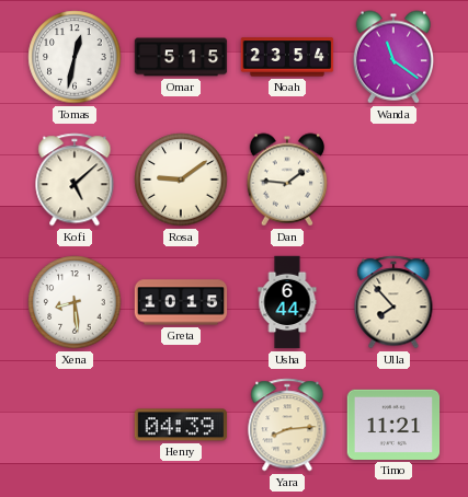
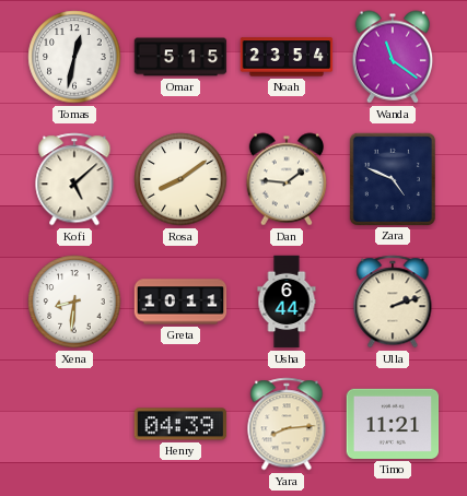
Rosa: 9:09 -> 8:09 (180, 179)
Zara: none -> 4:49 (393, 178)
Xena: 8:29 -> 8:31 (74, 302)
Greta: 10:15 -> 10:11 (180, 302)
Ulla: 7:53 -> 2:12 (393, 302)
